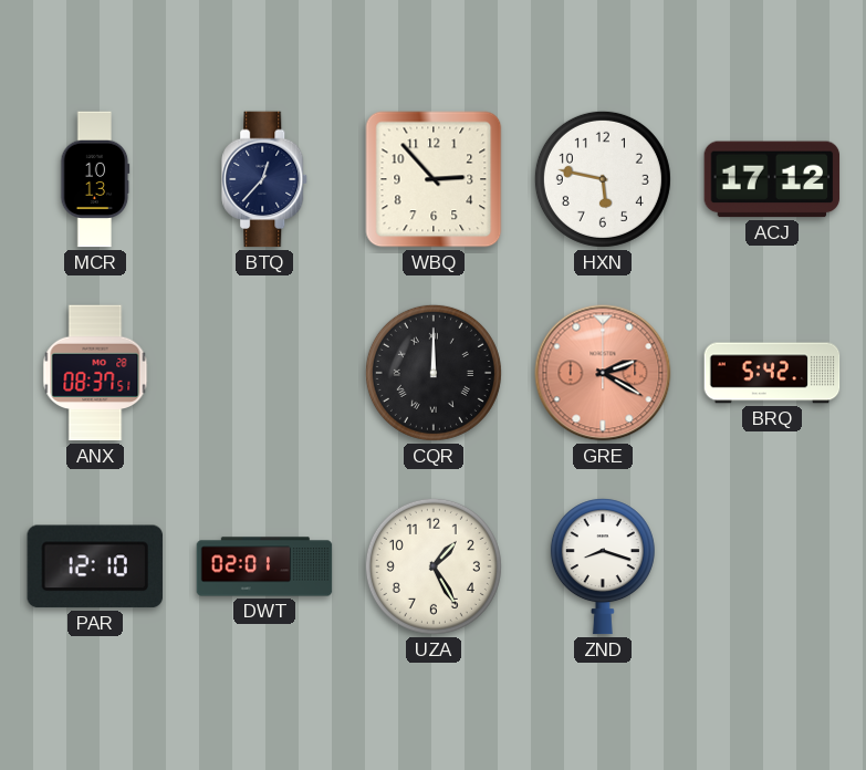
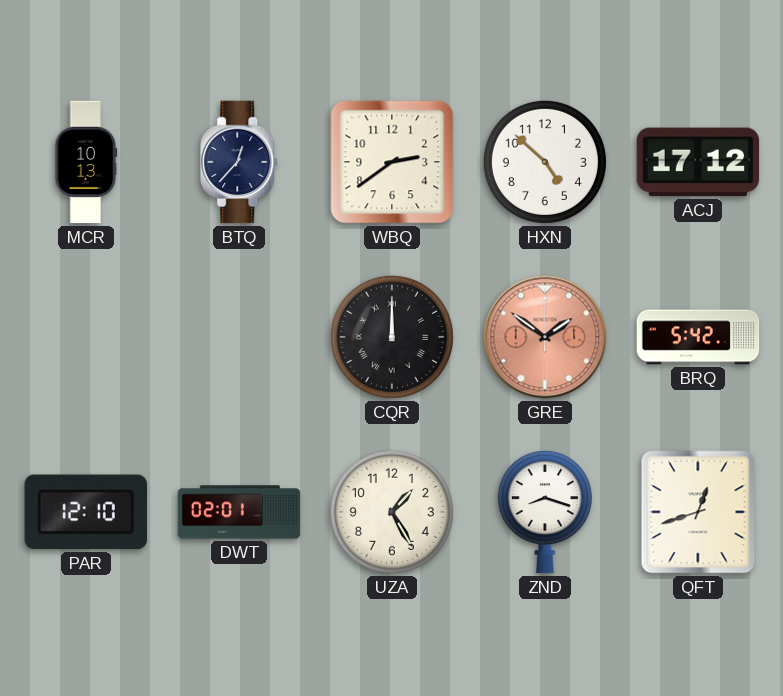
WBQ: 2:53 -> 2:39 (392, 162)
HXN: 5:47 -> 4:52 (545, 162)
ANX: 08:37 -> none (95, 373)
GRE: 2:20 -> 1:51 (545, 337)
QFT: none -> 12:42 (698, 512)
